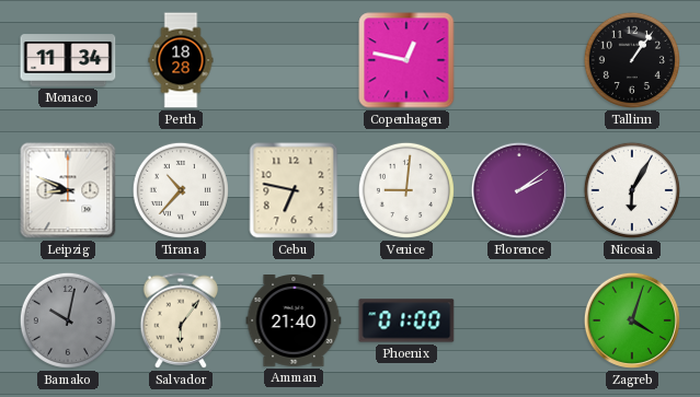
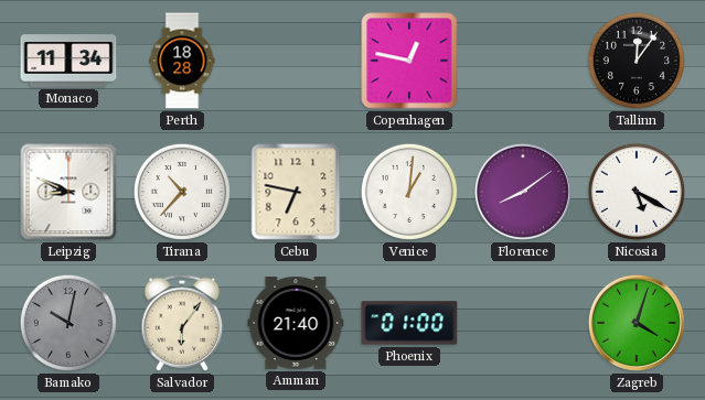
Tallinn: 1:06 -> 12:06 (637, 61)
Venice: 9:01 -> 1:01 (409, 192)
Florence: 2:09 -> 8:09 (523, 192)
Nicosia: 6:05 -> 5:20 (637, 192)
